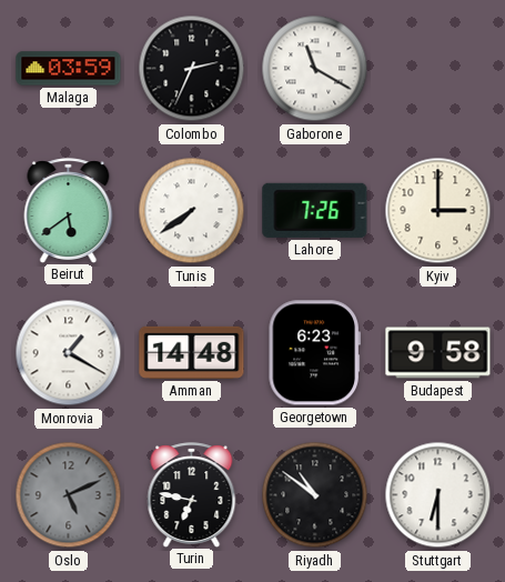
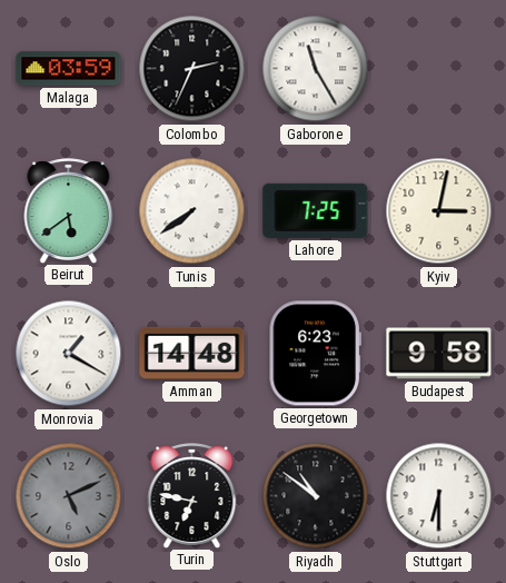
Gaborone: 11:20 -> 11:25 (316, 69)
Lahore: 7:26 -> 7:25 (316, 210)
Kyiv: 3:00 -> 3:02 (439, 211)
